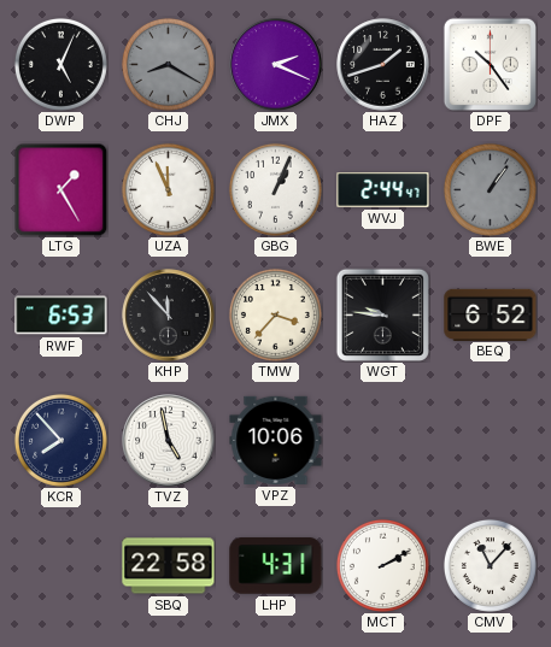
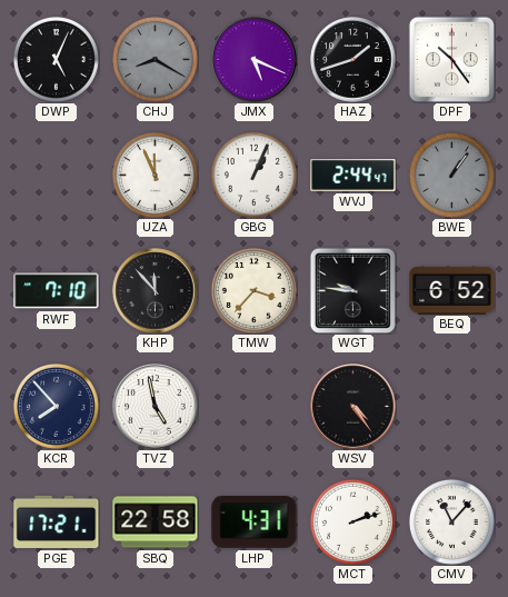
JMX: 2:19 -> 5:19 (255, 60)
LTG: 1:25 -> none (60, 189)
RWF: 6:53 -> 7:10 (57, 291)
VPZ: 10:06 -> none (276, 440)
WSV: none -> 4:24 (353, 407)
PGE: none -> 17:21 (57, 521)
MCT: 2:10 -> 2:12 (352, 521)
